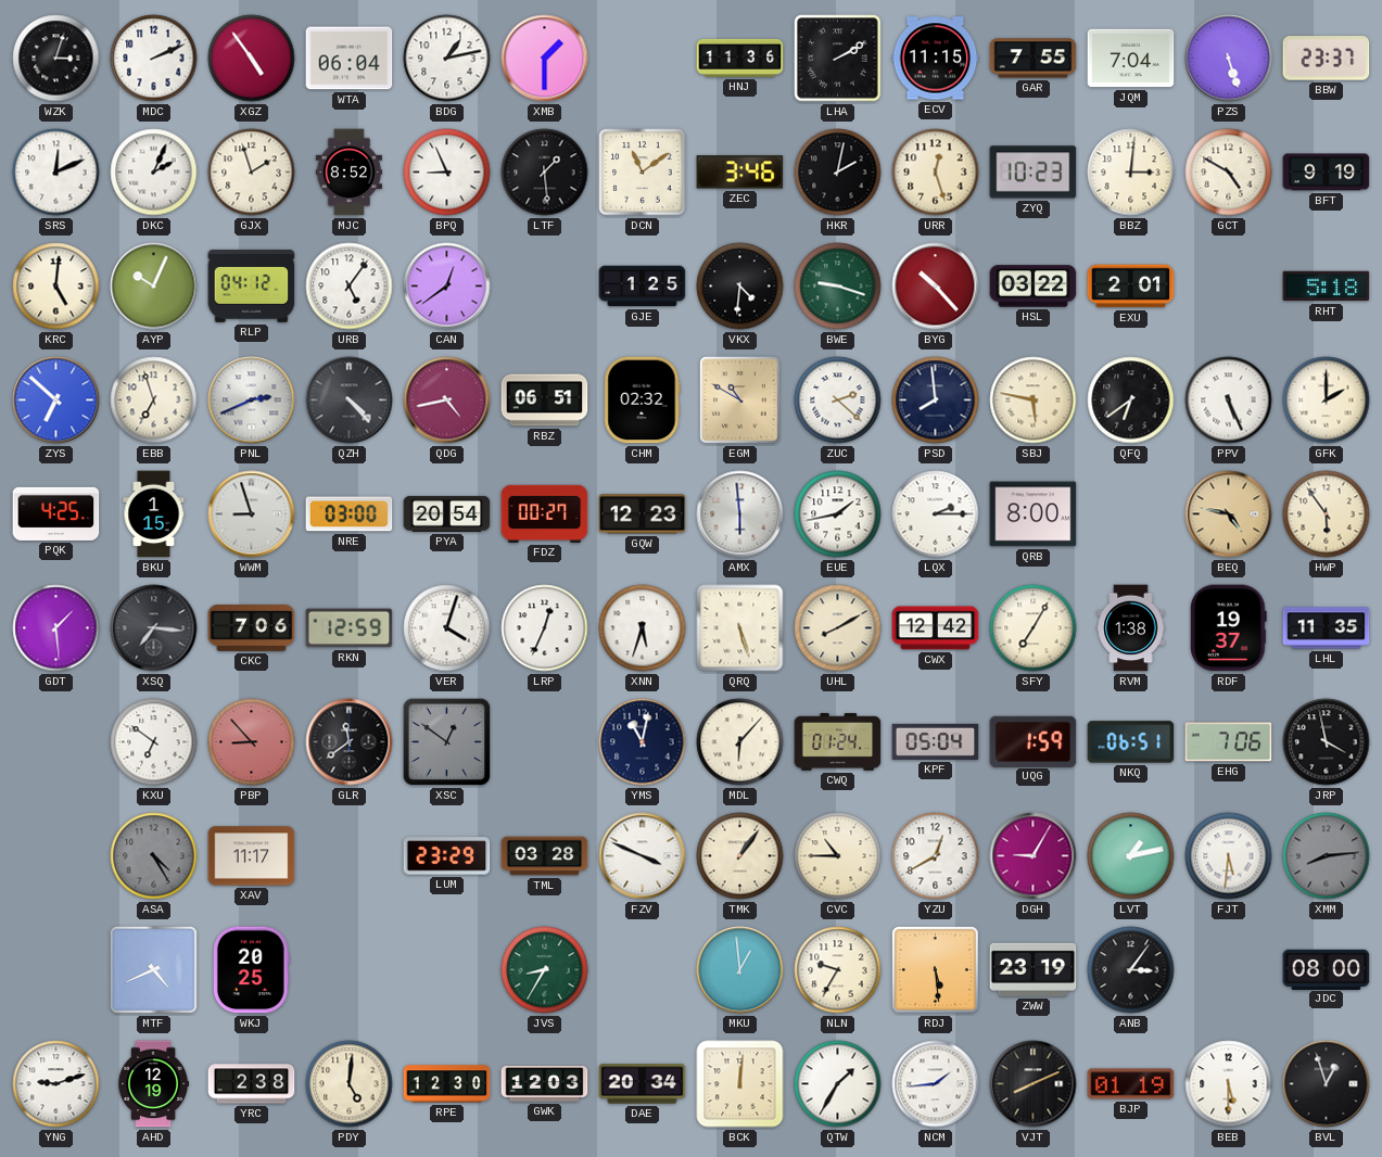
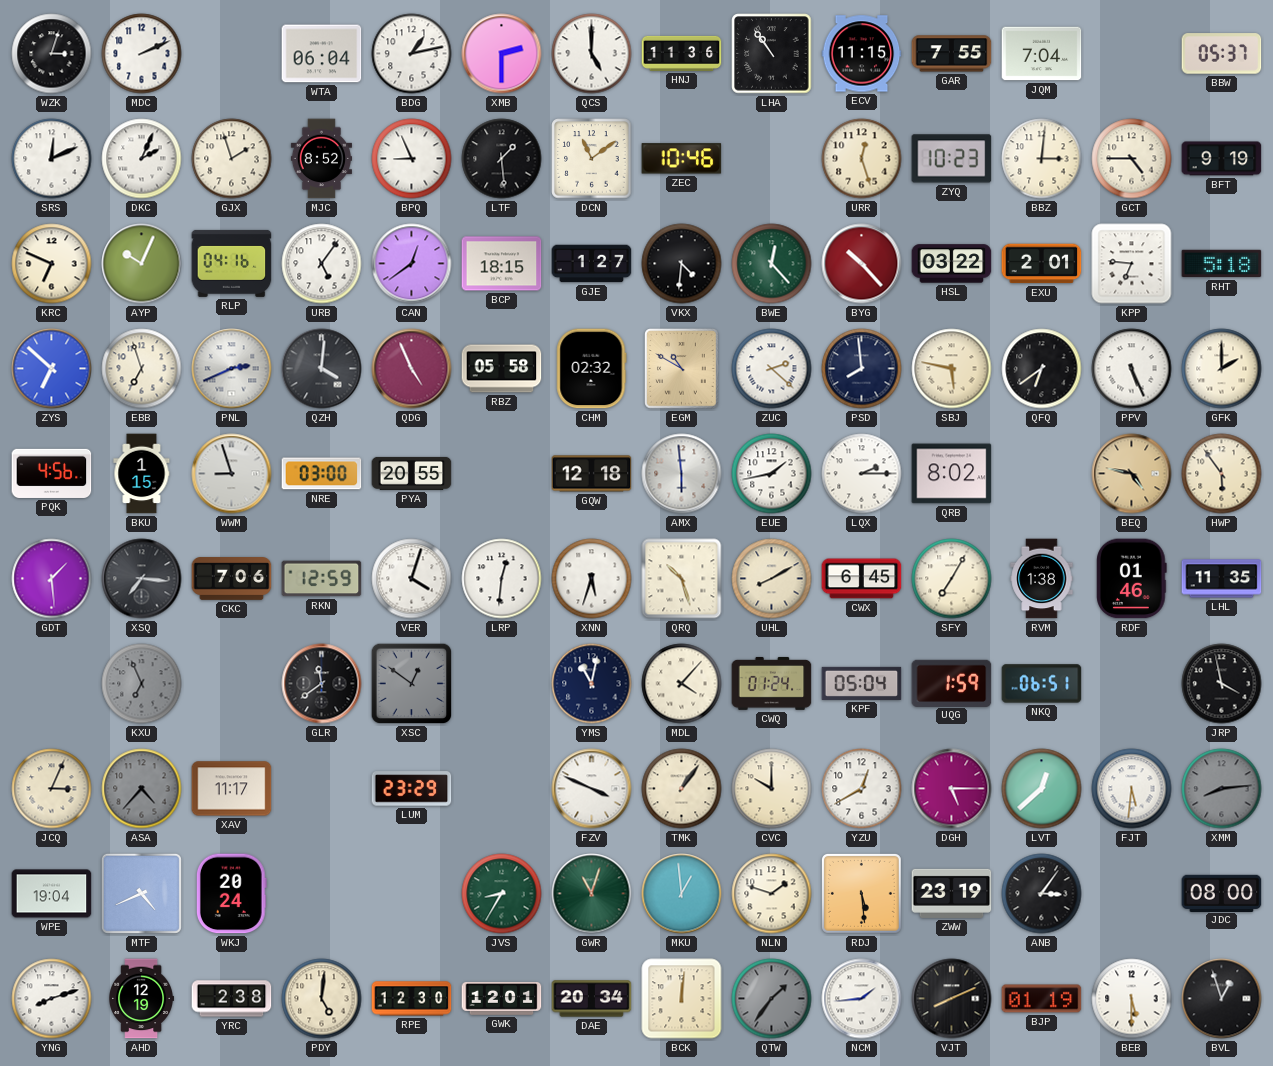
XGZ: 4:54 -> none (252, 59)
XMB: 1:30 -> 2:30 (502, 54)
QCS: none -> 5:00 (592, 54)
LHA: 2:10 -> 10:54 (772, 54)
PZS: 5:27 -> none (1229, 59)
BBW: 23:37 -> 05:37 (1222, 54)
ZEC: 3:46 -> 10:46 (682, 159)
HKR: 2:02 -> none (838, 173)
GCT: 4:50 -> 4:45 (1132, 159)
KRC: 5:01 -> 6:49 (52, 264)
RLP: 04:12 -> 04:16 (232, 263)
BCP: none -> 18:15 (502, 264)
GJE: 1:25 -> 1:27 (592, 264)
BWE: 9:18 -> 12:23 (772, 264)
KPP: none -> 6:46 (1132, 264)
QZH: 4:23 -> 4:01 (322, 369)
QDG: 4:43 -> 4:56 (412, 369)
RBZ: 06:51 -> 05:58 (502, 369)
PQK: 4:25 -> 4:56 (52, 473)
PYA: 20:54 -> 20:55 (412, 473)
FDZ: 00:27 -> none (545, 513)
GQW: 12:23 -> 12:18 (592, 474)
QRB: 8:00 -> 8:02 (952, 474)
LRP: 12:34 -> 12:31 (502, 579)
QRQ: 5:27 -> 10:27 (682, 579)
CWX: 12:42 -> 6:45 (862, 579)
RDF: 19:37 -> 01:46 (1132, 579)
KXU: 6:51 -> 6:56 (142, 684)
KXU dial: white -> grey (142, 684)
PBP: 8:53 -> none (252, 742)
MDL: 6:07 -> 4:07 (682, 684)
EHG: 7:06 -> none (1229, 742)
JCQ: none -> 3:04 (52, 789)
ASA: 4:25 -> 4:37 (142, 789)
TML: 03:28 -> none (545, 856)
CVC: 10:45 -> 10:00 (772, 789)
DGH: 9:05 -> 5:15 (952, 789)
LVT: 1:13 -> 12:38 (1042, 789)
WPE: none -> 19:04 (52, 894)
WKJ: 20:25 -> 20:24 (231, 894)
GWR: none -> 11:03 (592, 894)
NLN: 9:35 -> 1:48 (772, 894)
YNG: 9:12 -> 8:12 (52, 999)
GWK: 12:03 -> 12:01 (502, 998)
QTW: 1:35 -> 1:36 (772, 999)
QTW dial: white -> grey (772, 999)
